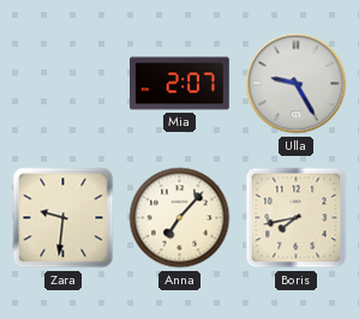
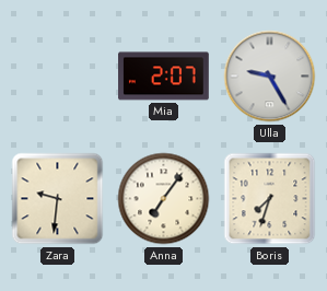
Anna: 7:07 -> 7:06 (164, 199)
Boris: 7:43 -> 7:33 (270, 199)
